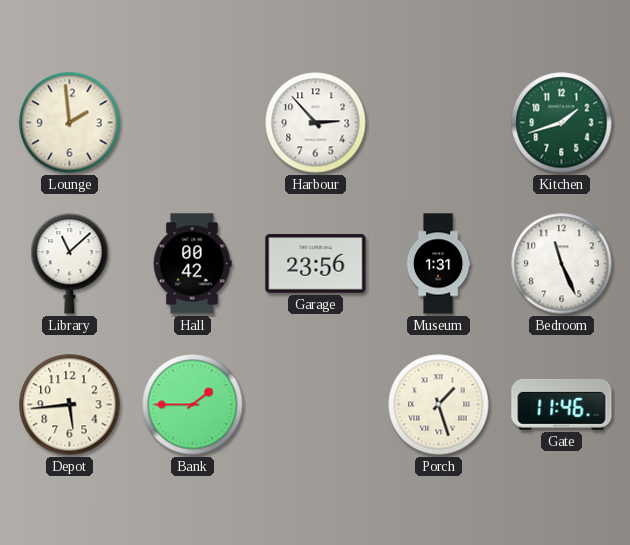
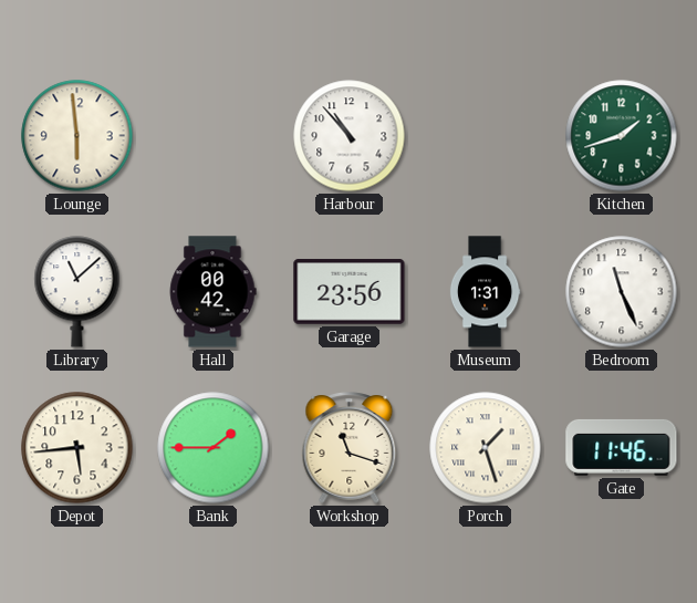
Lounge: 1:59 -> 5:59 (77, 136)
Harbour: 2:53 -> 10:53 (350, 136)
Workshop: none -> 11:18 (350, 448)
